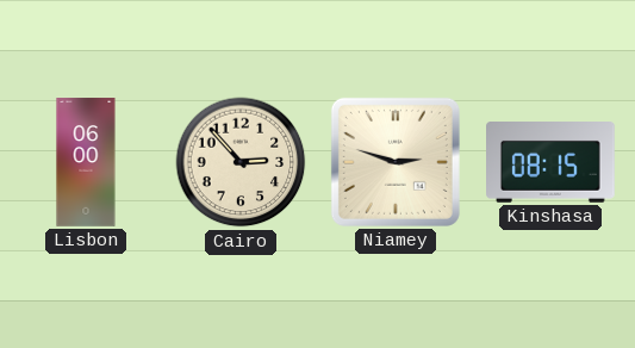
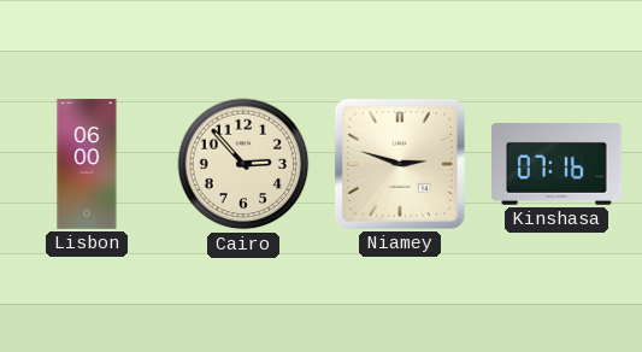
Kinshasa: 08:15 -> 07:16 (558, 165)
